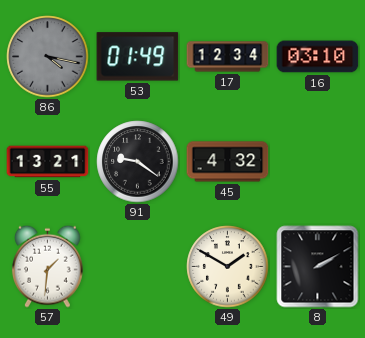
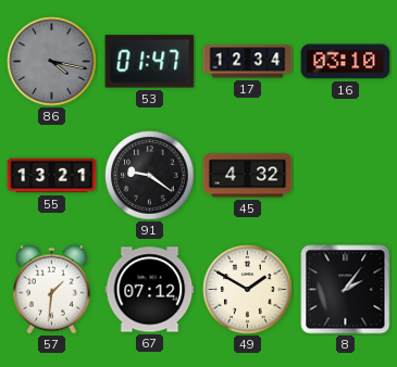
53: 01:49 -> 01:47 (150, 62)
67: none -> 07:12 (150, 290)
8: 2:10 -> 2:06 (346, 290)
